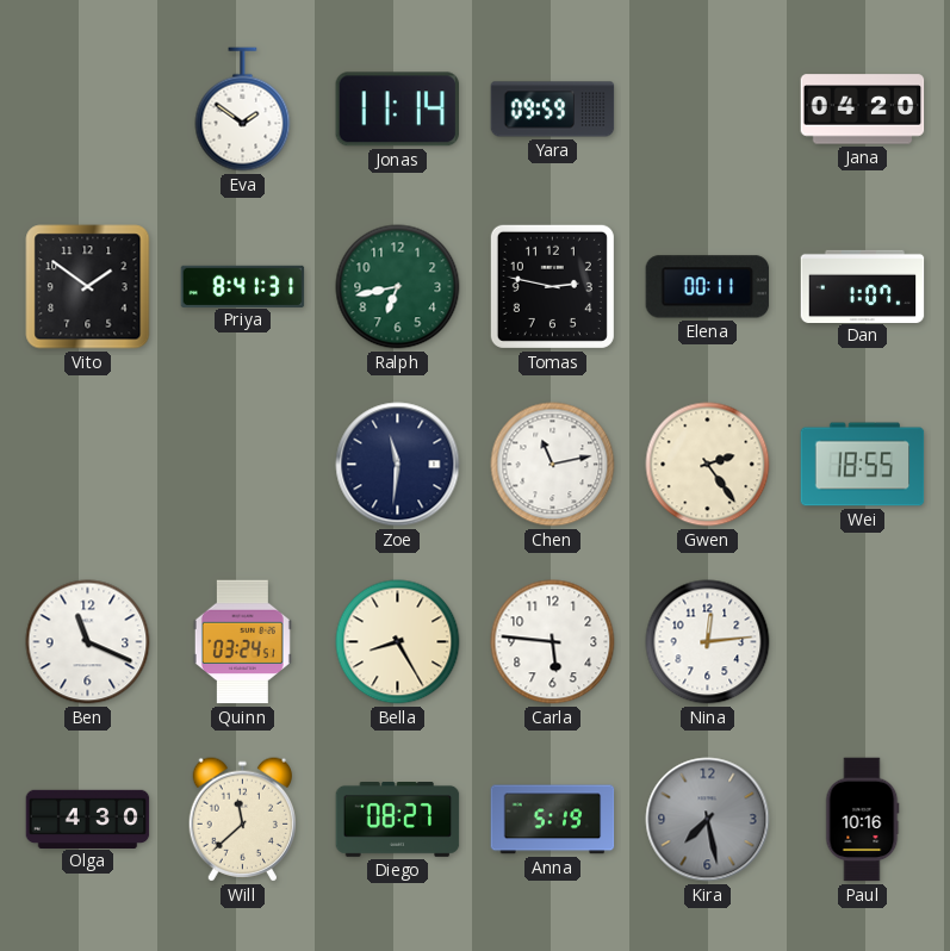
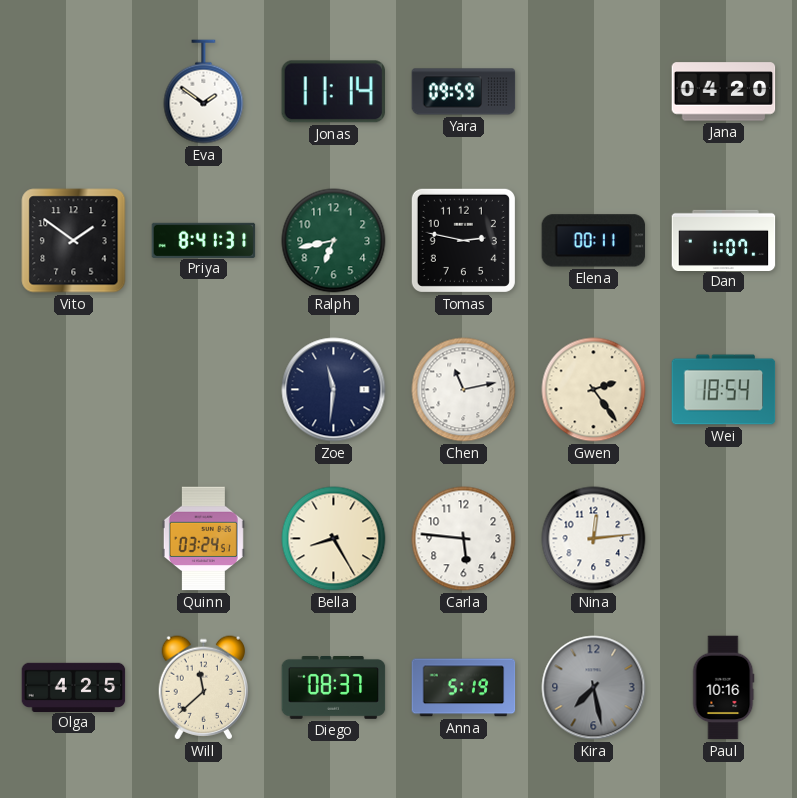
Wei: 18:55 -> 18:54 (724, 390)
Ben: 11:19 -> none (88, 642)
Olga: 4:30 -> 4:25 (74, 687)
Diego: 08:27 -> 08:37 (334, 688)
